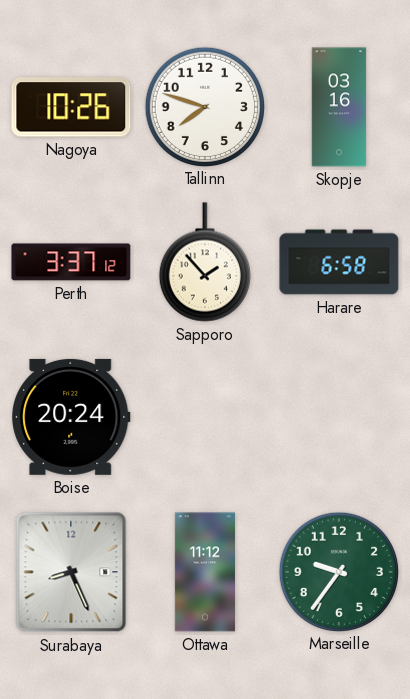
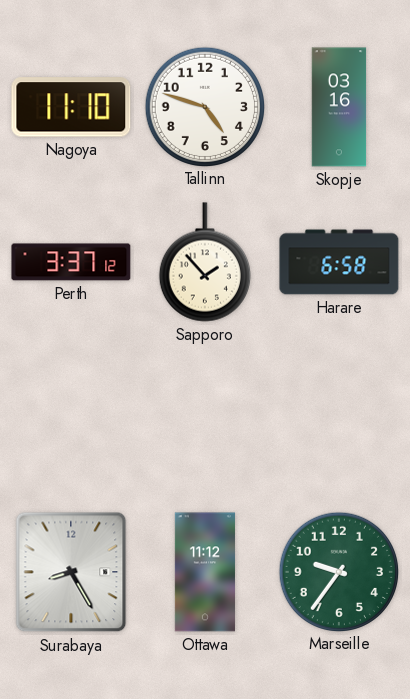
Nagoya: 10:26 -> 11:10 (71, 107)
Tallinn: 7:48 -> 4:48 (204, 106)
Boise: 20:24 -> none (71, 417)
Surabaya: 8:26 -> 8:25 (71, 572)
